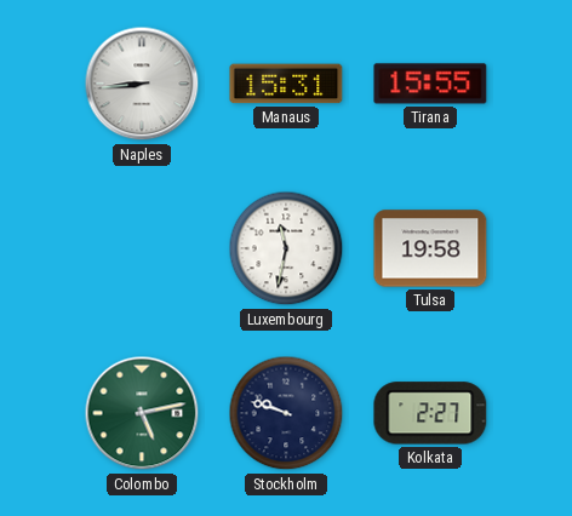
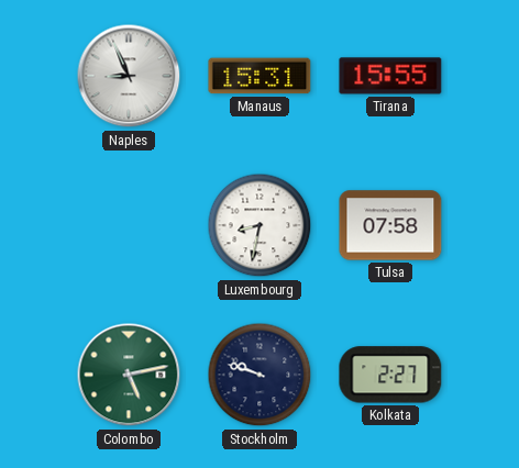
Naples: 8:44 -> 8:56 (129, 76)
Luxembourg: 11:32 -> 8:32 (259, 225)
Tulsa: 19:58 -> 07:58 (390, 225)
